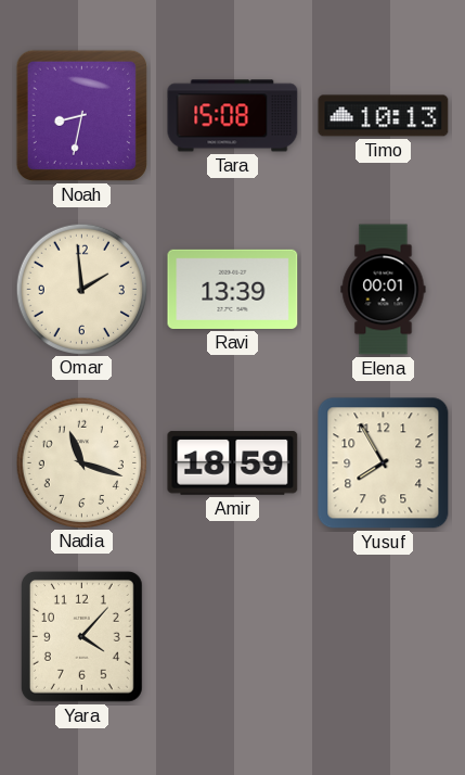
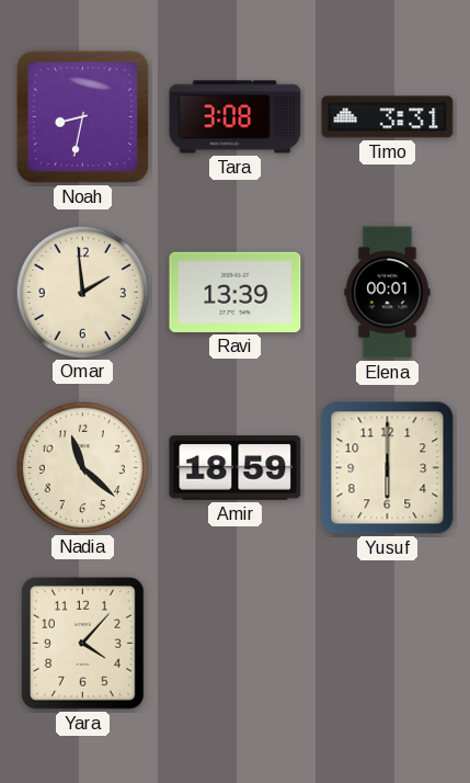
Tara: 15:08 -> 3:08 (236, 117)
Timo: 10:13 -> 3:31 (388, 117)
Nadia: 11:18 -> 11:22 (82, 467)
Yusuf: 7:55 -> 6:00 (388, 468)
